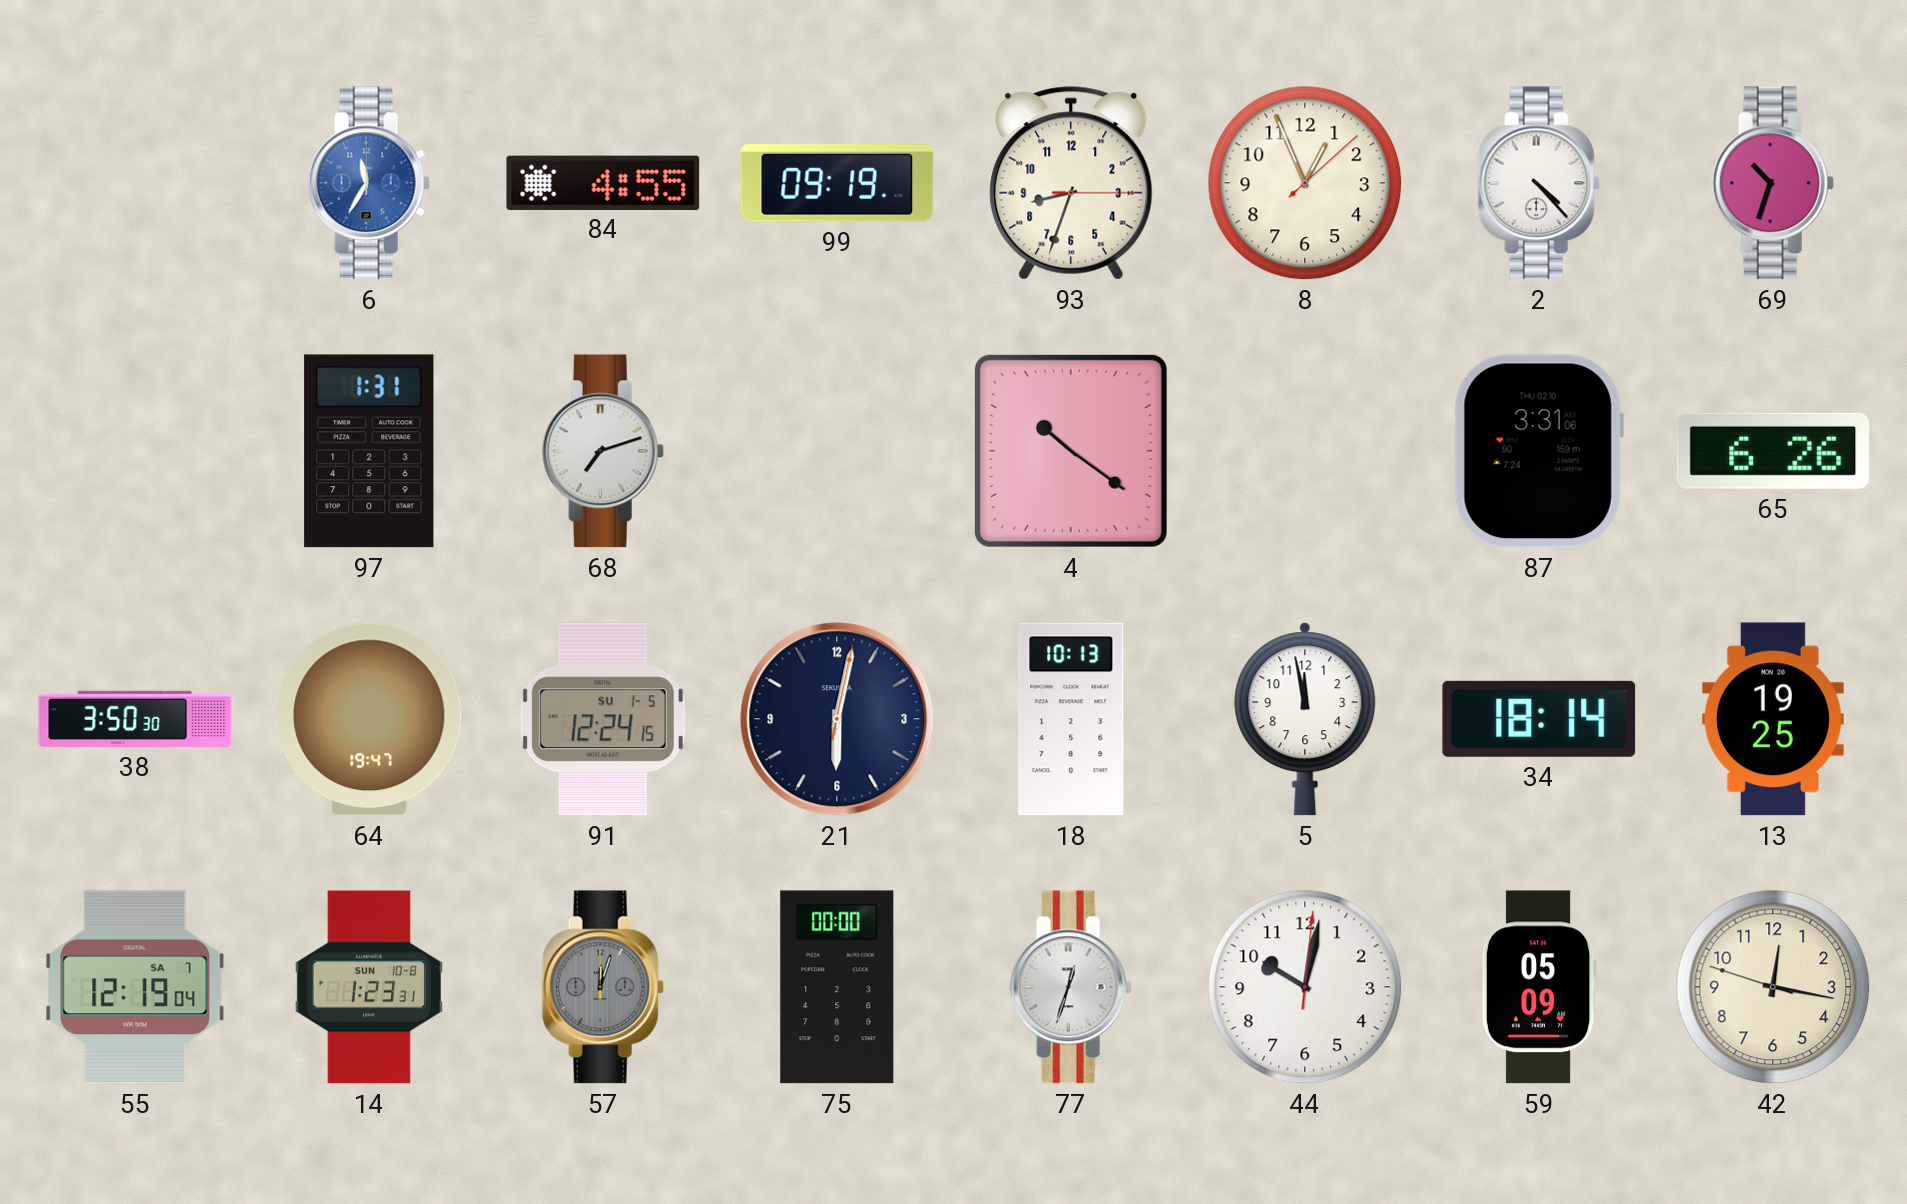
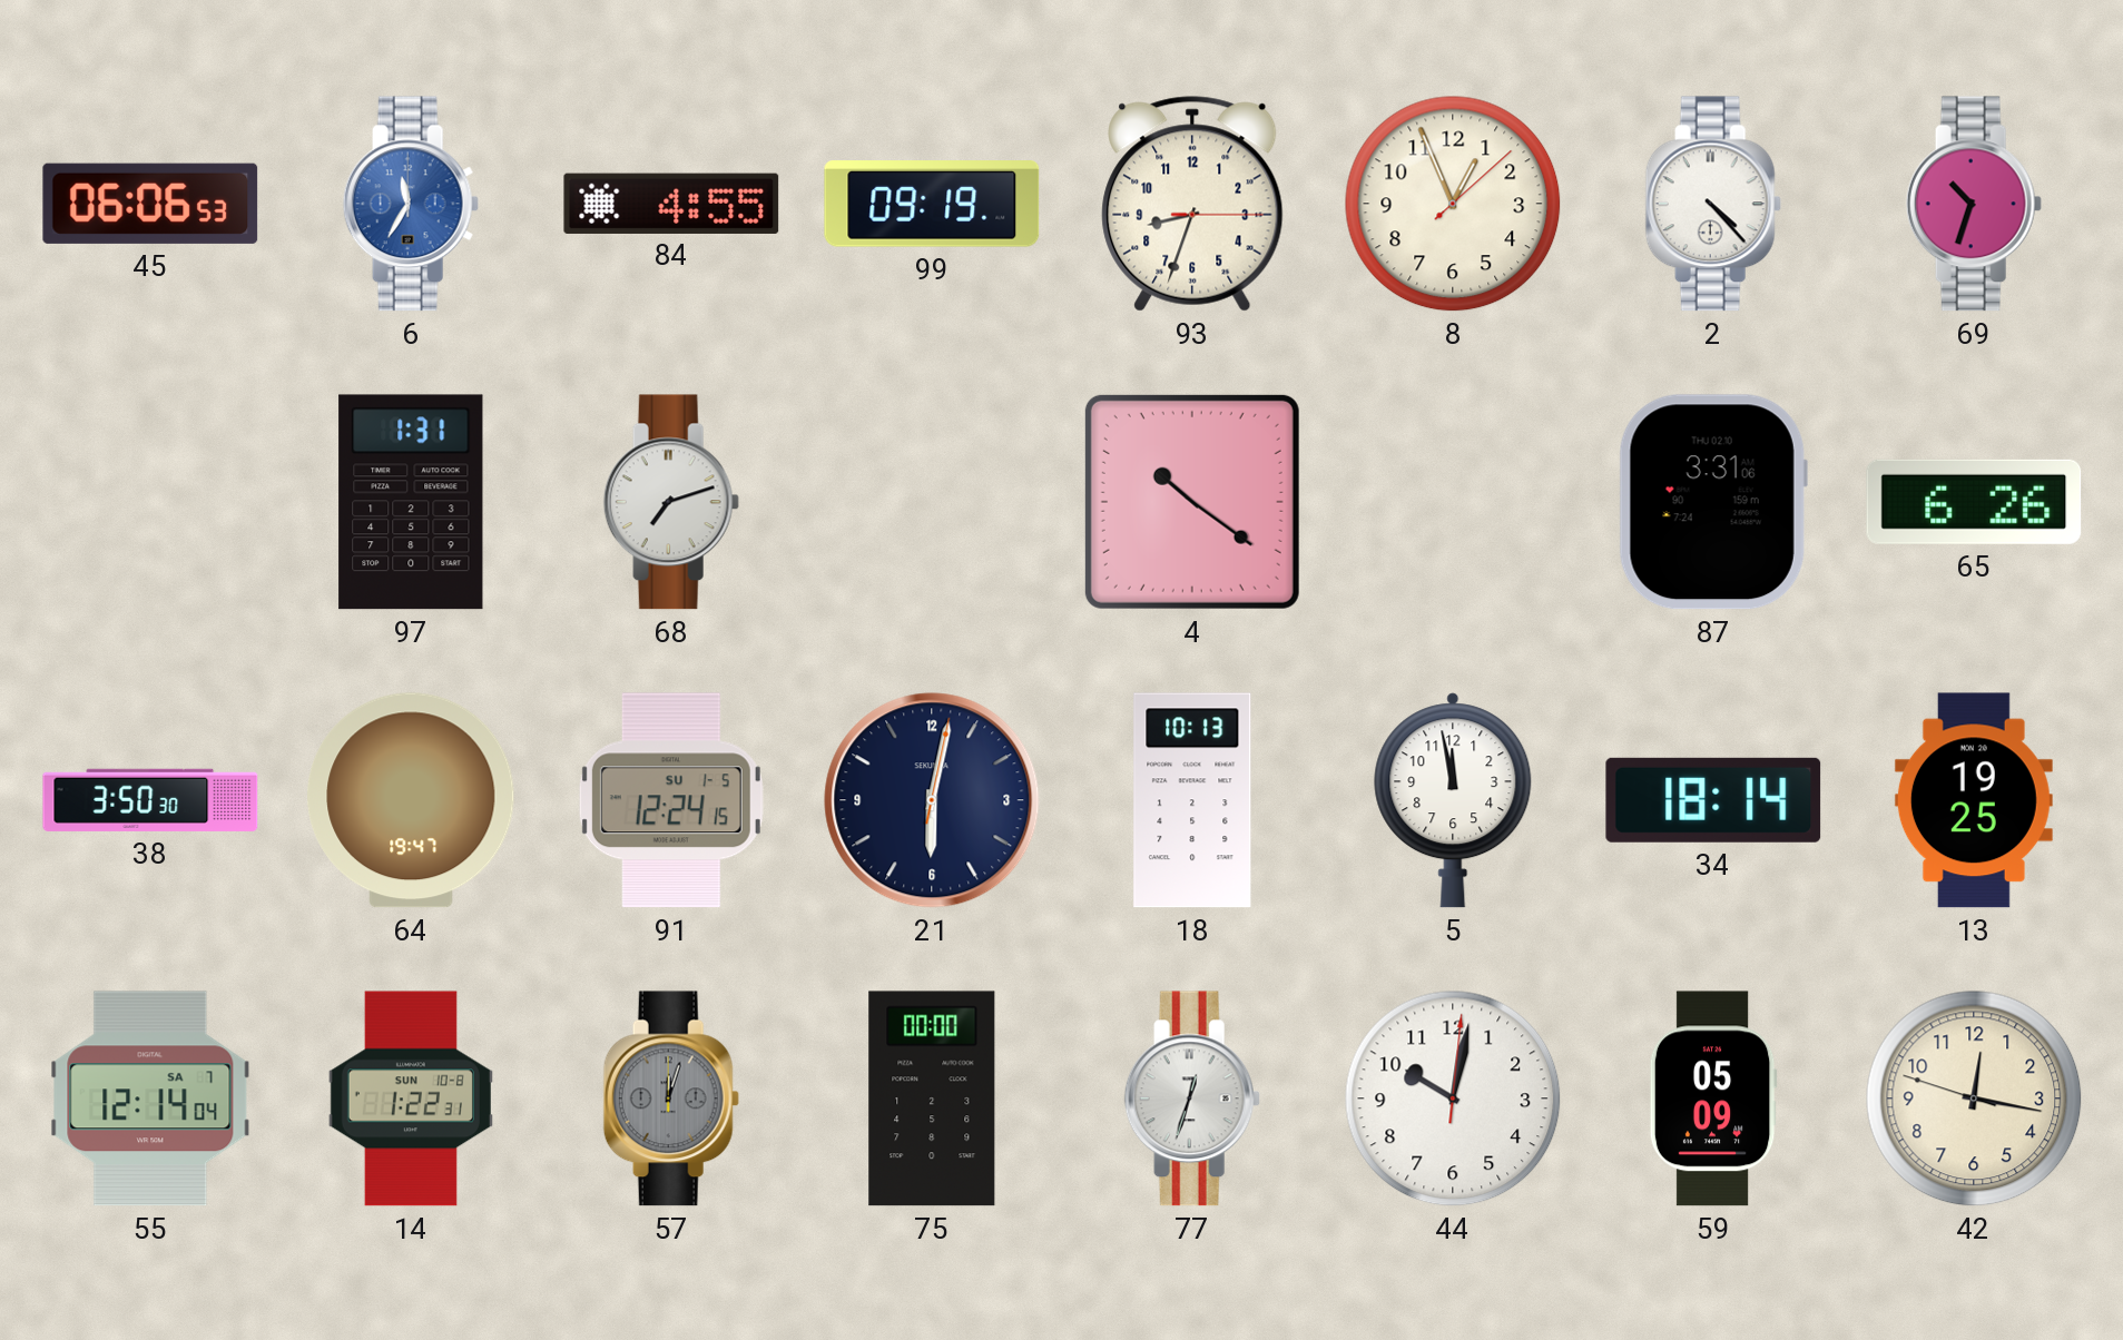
45: none -> 06:06 (150, 204)
55: 12:19 -> 12:14 (150, 1098)
14: 1:23 -> 1:22 (411, 1098)
